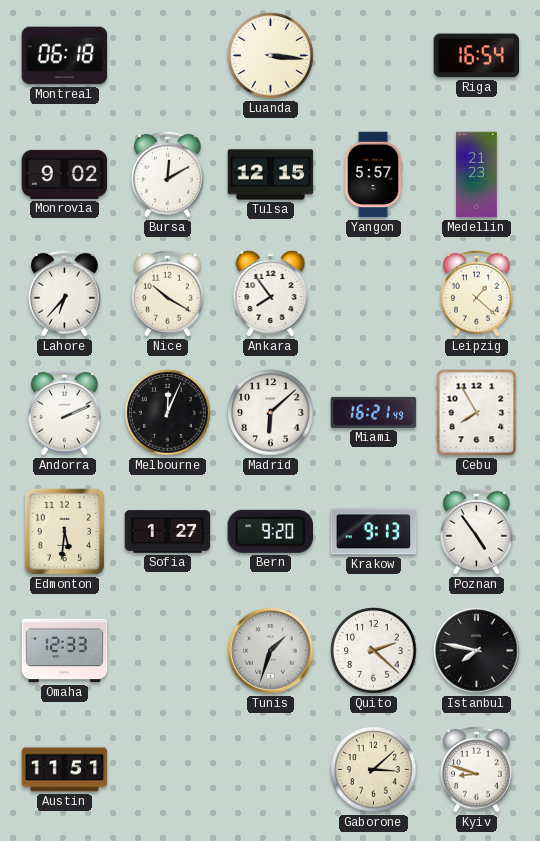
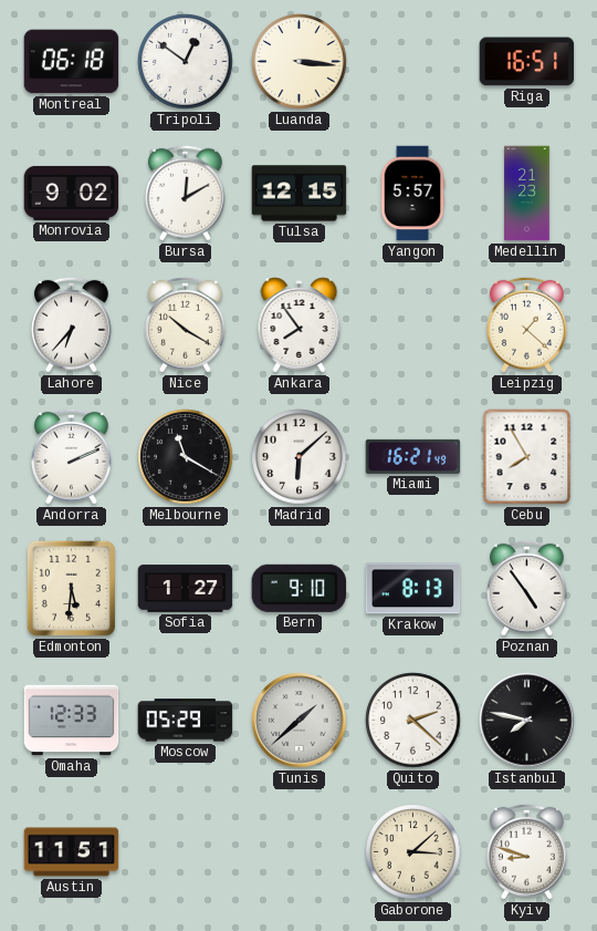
Tripoli: none -> 12:51 (186, 62)
Riga: 16:54 -> 16:51 (527, 62)
Melbourne: 12:04 -> 11:20 (186, 457)
Bern: 9:20 -> 9:10 (298, 588)
Krakow: 9:13 -> 8:13 (413, 589)
Moscow: none -> 05:29 (186, 721)
Tunis: 1:33 -> 1:38 (300, 721)
